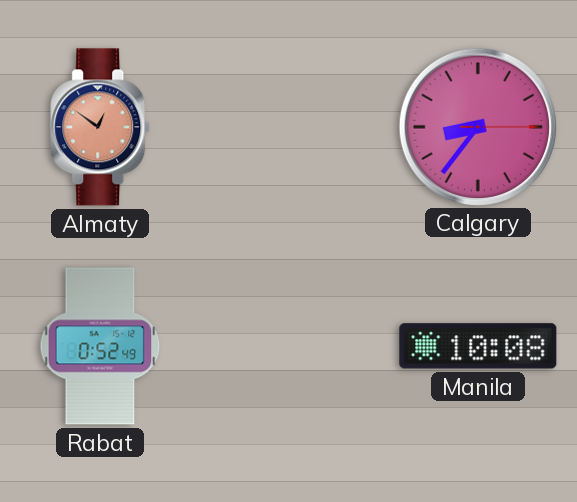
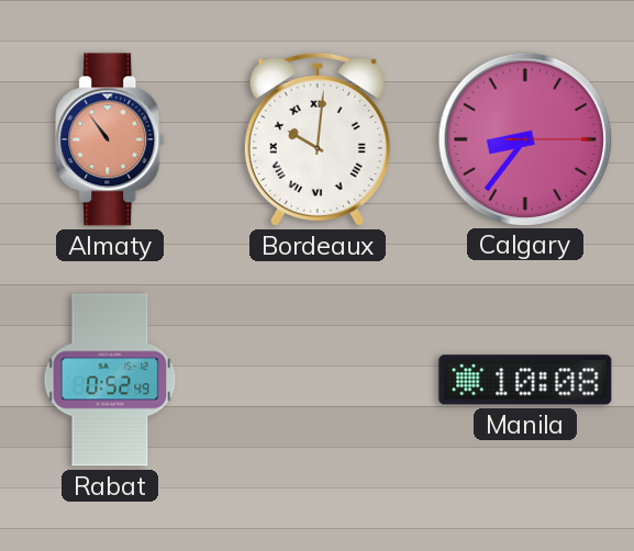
Almaty: 12:51 -> 10:54 (111, 139)
Bordeaux: none -> 10:01 (318, 139)
